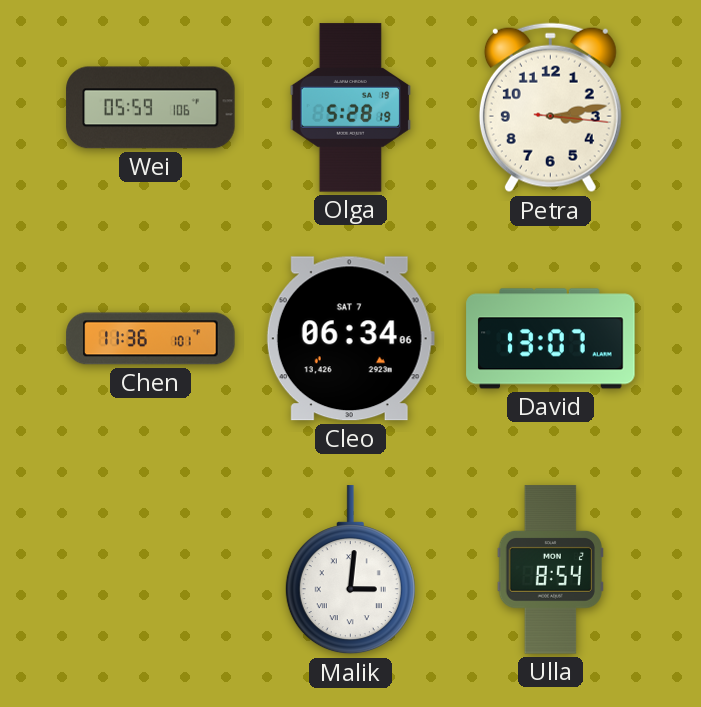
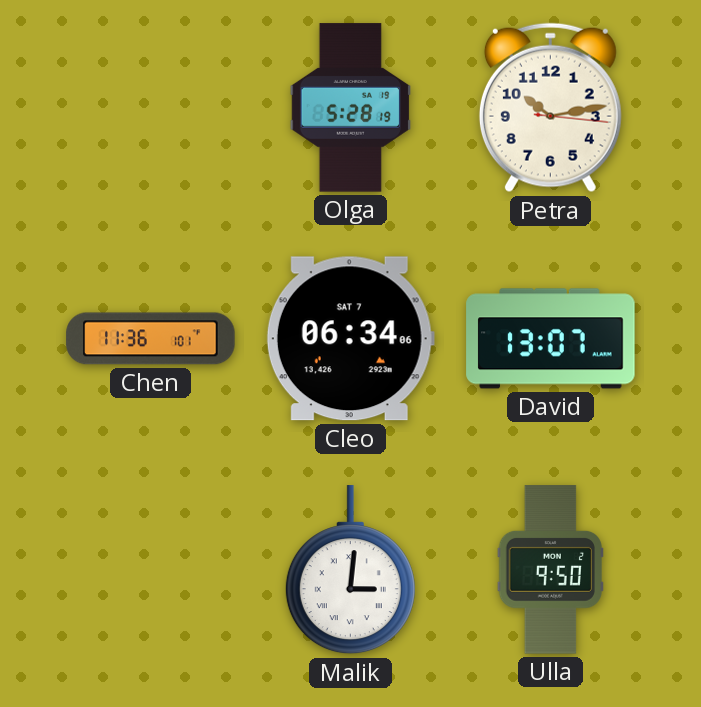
Wei: 05:59 -> none (151, 108)
Petra: 3:13 -> 10:13 (550, 108)
Ulla: 8:54 -> 9:50 (550, 570)
